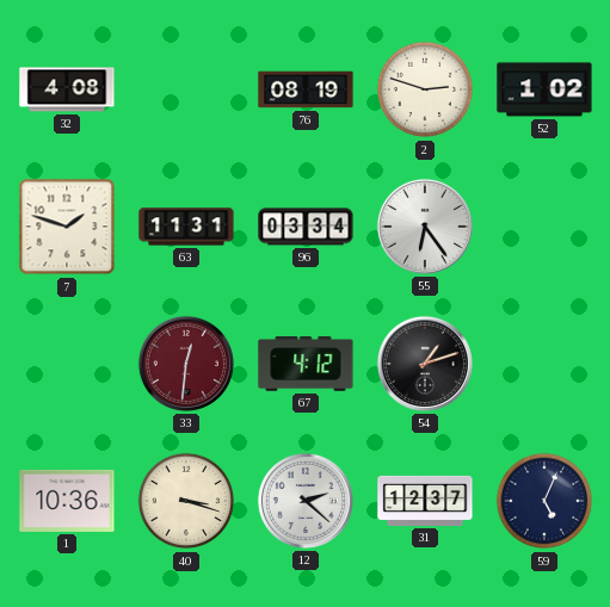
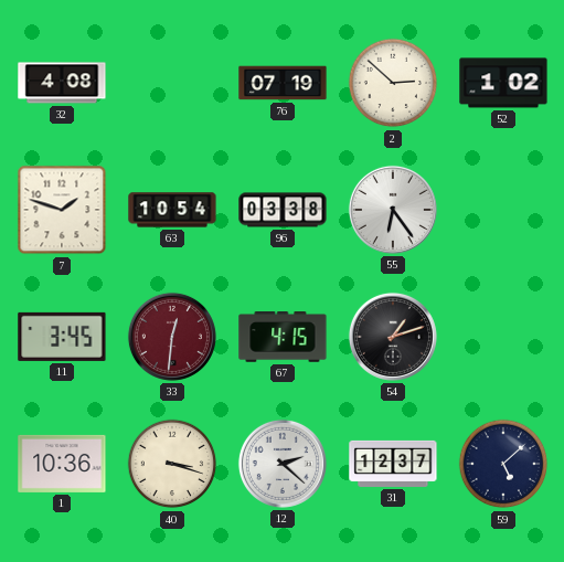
76: 08:19 -> 07:19 (283, 83)
2: 2:48 -> 2:52 (393, 83)
63: 11:31 -> 10:54 (172, 210)
96: 03:34 -> 03:38 (283, 210)
11: none -> 3:45 (62, 337)
67: 4:12 -> 4:15 (283, 338)
59: 5:04 -> 5:08 (503, 464)
